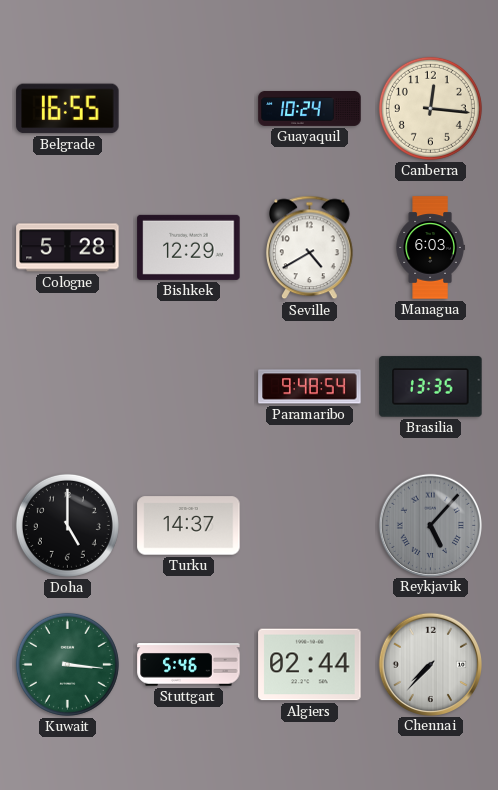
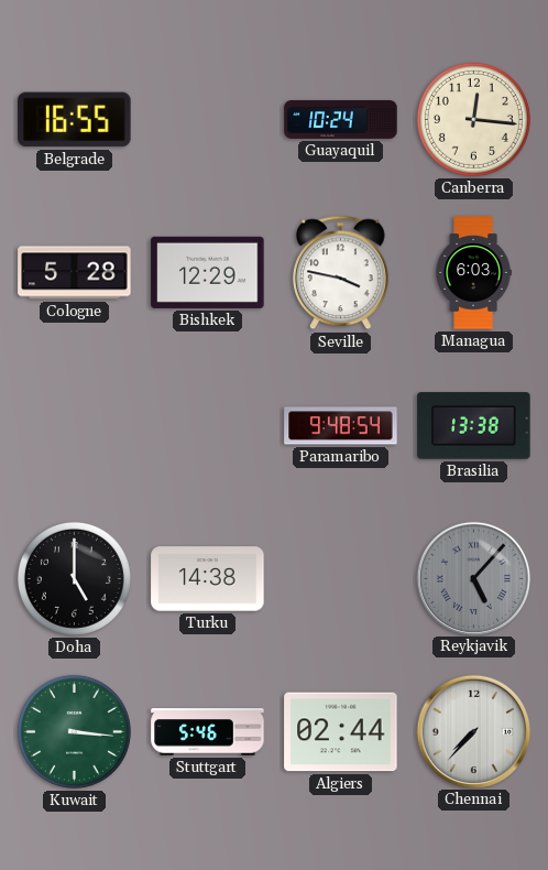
Seville: 4:40 -> 3:47 (341, 273)
Brasilia: 13:35 -> 13:38 (474, 426)
Turku: 14:37 -> 14:38 (208, 579)
